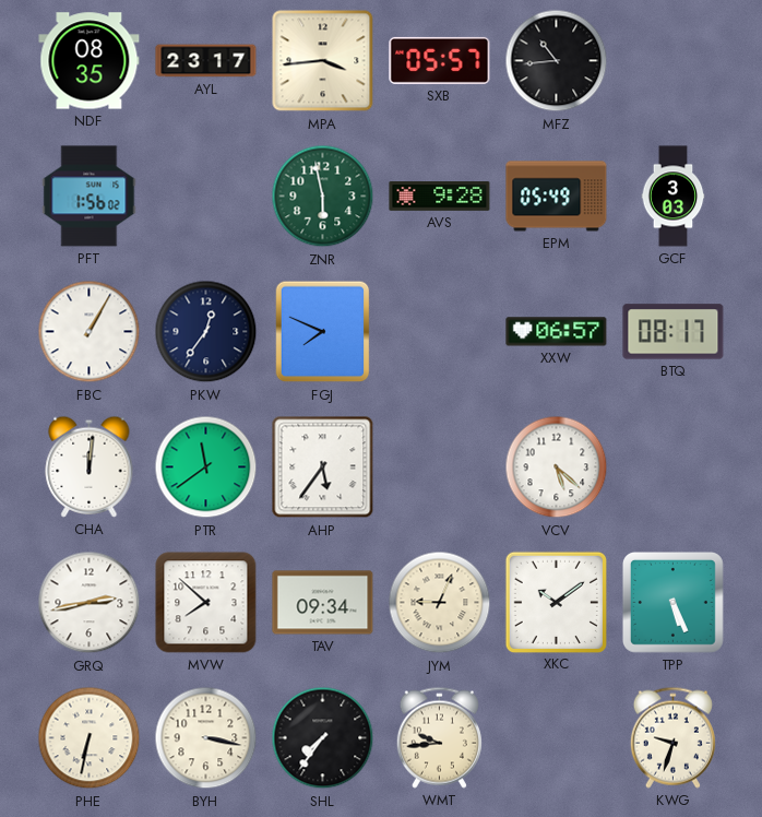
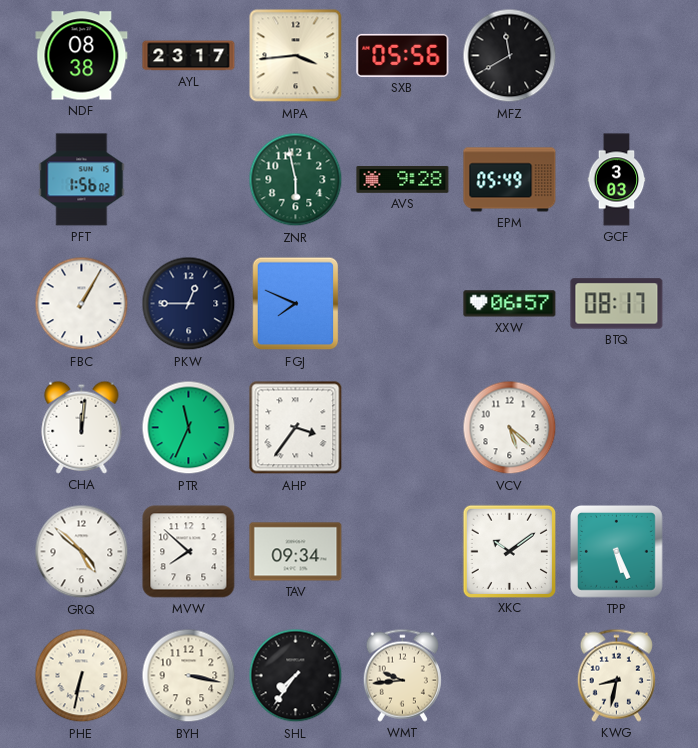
NDF: 08:35 -> 08:38 (82, 56)
SXB: 05:57 -> 05:56 (403, 55)
MFZ: 10:44 -> 11:40 (510, 56)
PKW: 12:36 -> 12:45 (189, 304)
PTR: 11:39 -> 11:34 (189, 428)
AHP: 5:36 -> 3:36 (296, 428)
GRQ: 2:43 -> 4:52 (82, 552)
JYM: 9:04 -> none (440, 603)
KWG: 9:33 -> 8:32 (616, 675)
